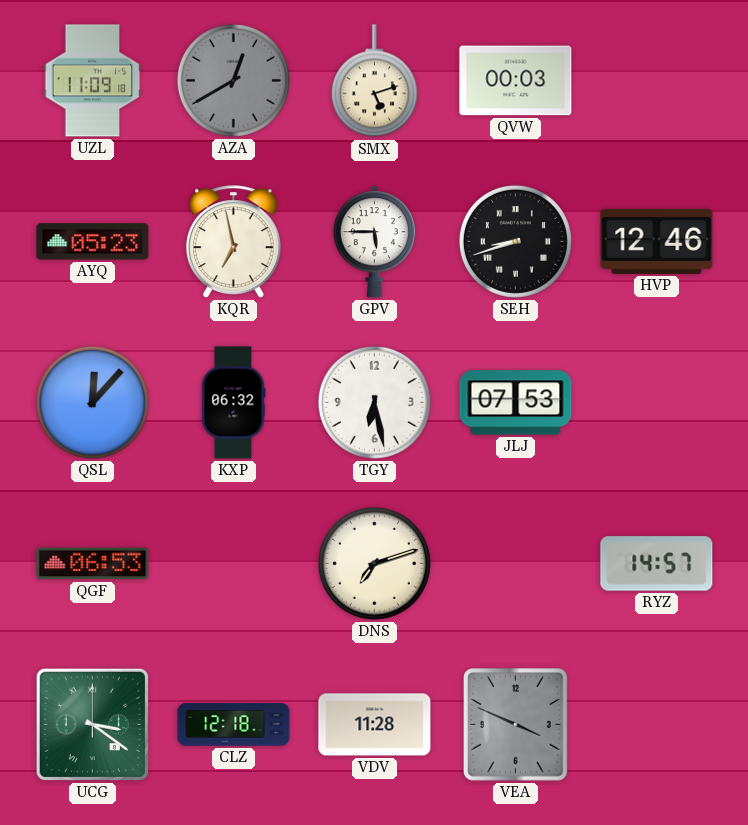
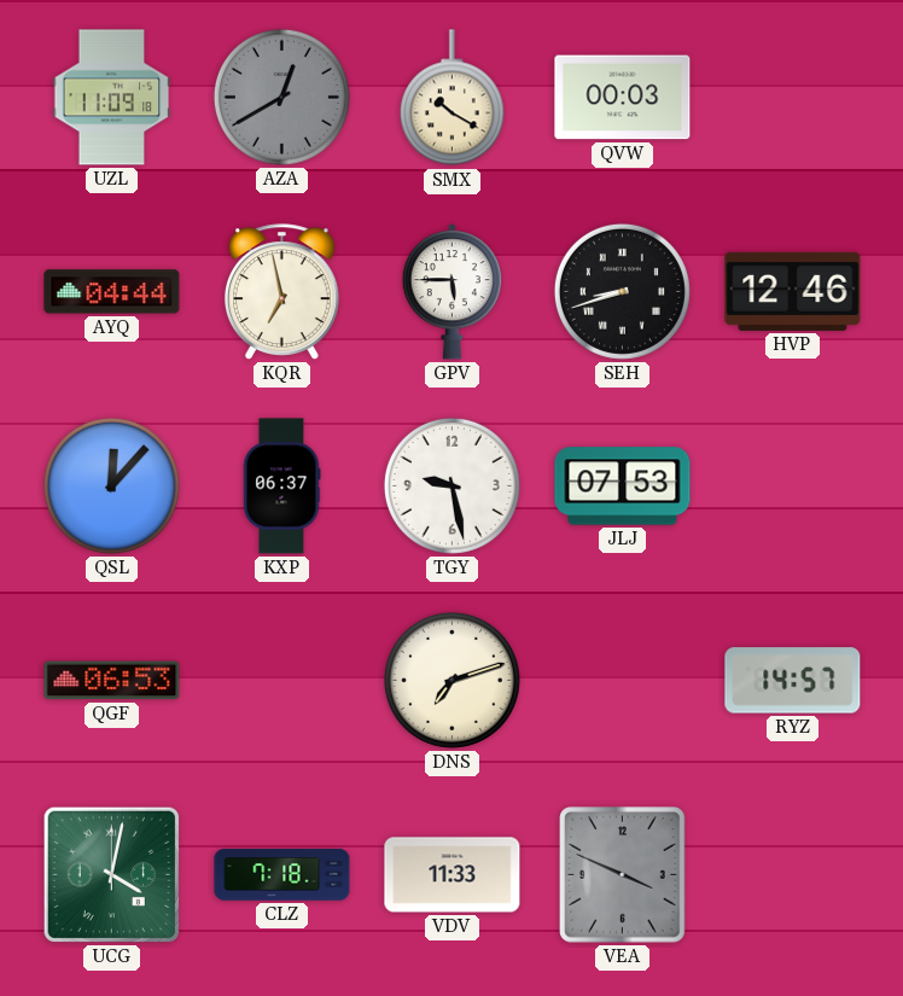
SMX: 5:12 -> 10:20 (451, 98)
AYQ: 05:23 -> 04:44 (112, 292)
KXP: 06:32 -> 06:37 (281, 487)
TGY: 6:28 -> 9:28 (451, 485)
UCG: 3:21 -> 4:02 (111, 874)
CLZ: 12:18 -> 7:18 (282, 875)
VDV: 11:28 -> 11:33 (453, 875)
